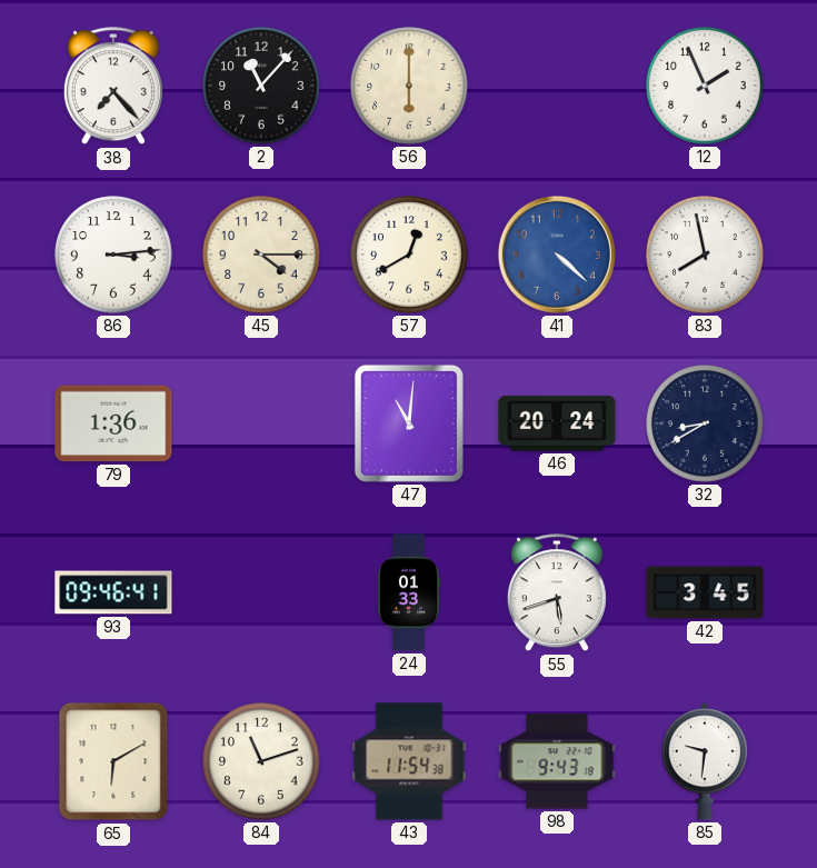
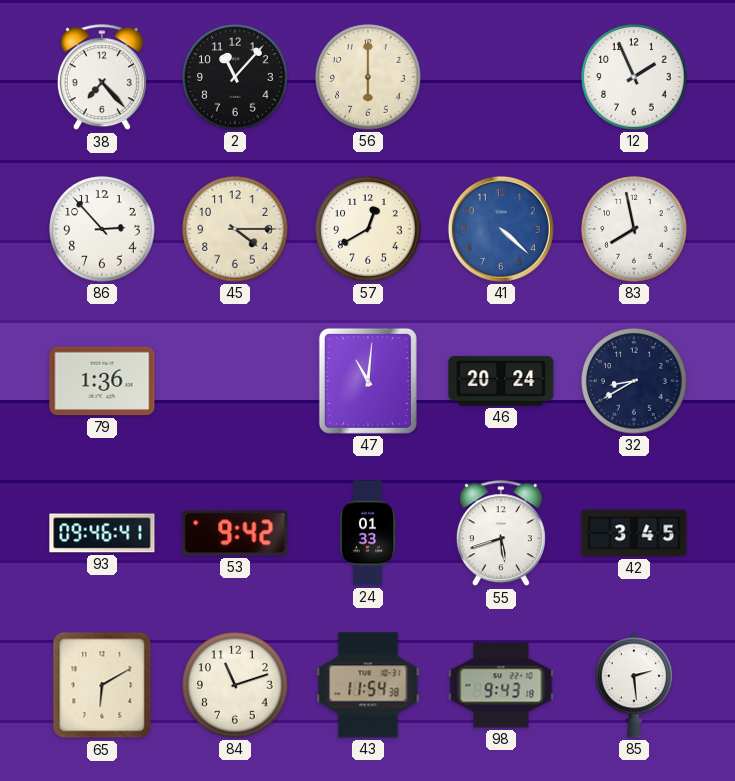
86: 3:14 -> 2:53 (102, 229)
53: none -> 9:42 (235, 533)
85: 9:31 -> 2:29 (634, 685)
